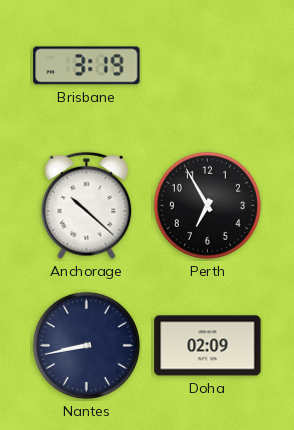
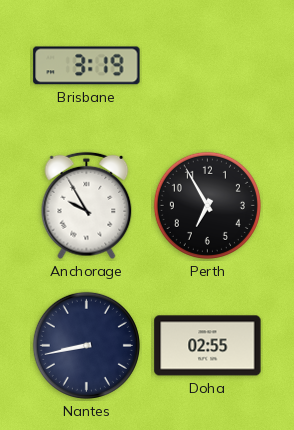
Anchorage: 10:22 -> 9:55 (87, 206)
Doha: 02:09 -> 02:55 (208, 346)
